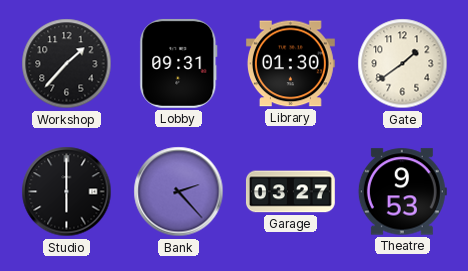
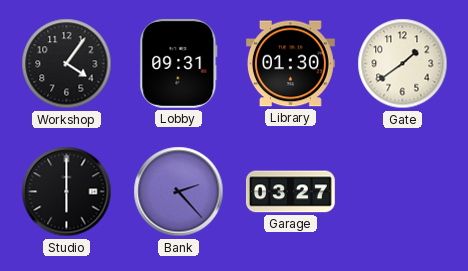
Workshop: 1:37 -> 4:06 (67, 64)
Theatre: 9:53 -> none (402, 192)
